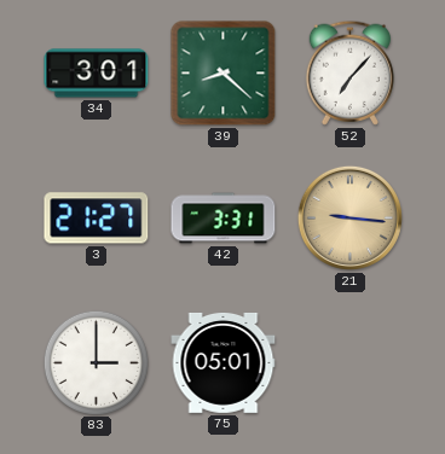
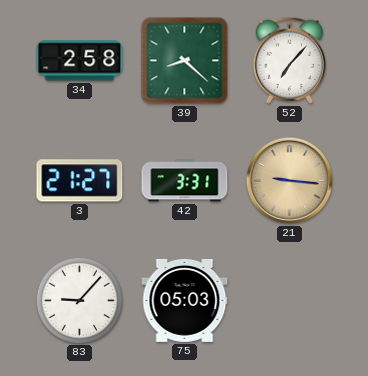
34: 3:01 -> 2:58 (80, 61)
83: 3:00 -> 9:07 (79, 300)
75: 05:01 -> 05:03 (185, 300)
